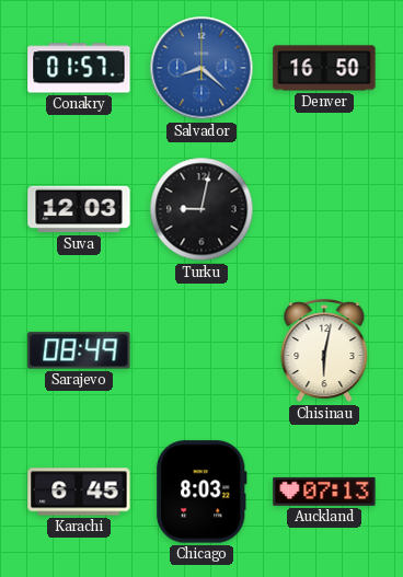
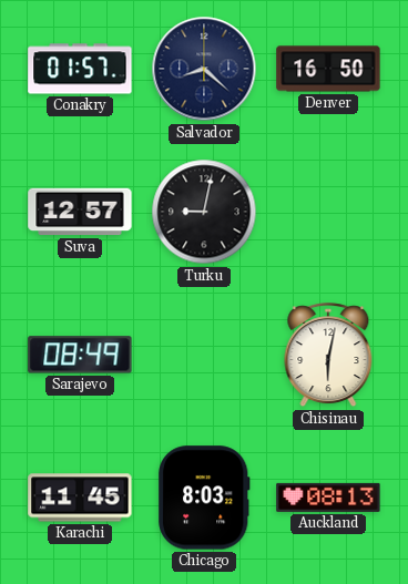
Salvador dial: blue -> navy (204, 69)
Suva: 12:03 -> 12:57 (80, 212)
Karachi: 6:45 -> 11:45 (80, 498)
Auckland: 07:13 -> 08:13 (328, 498)
